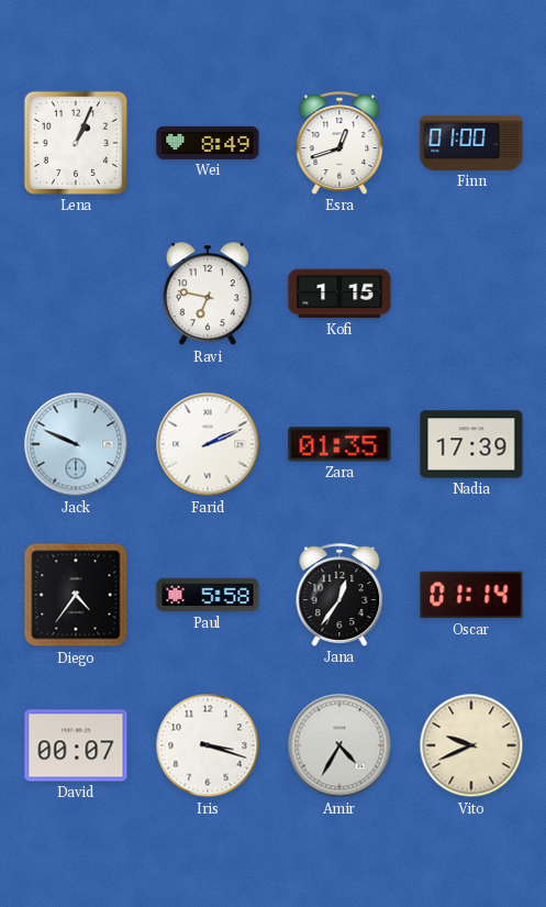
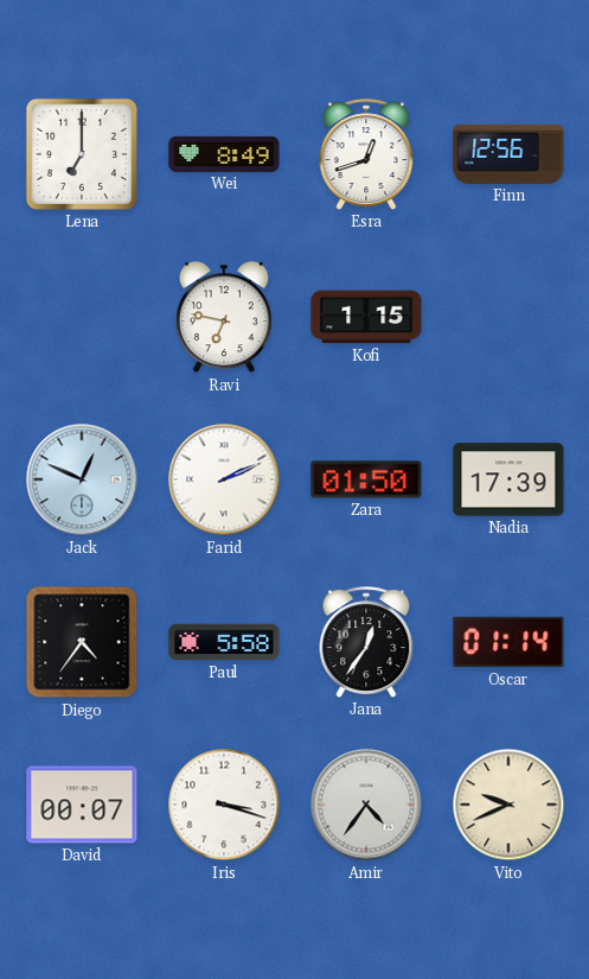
Lena: 1:04 -> 7:00 (82, 154)
Finn: 01:00 -> 12:56 (508, 154)
Jack: 9:49 -> 12:49 (82, 479)
Zara: 01:35 -> 01:50 (366, 479)
Amir: 4:35 -> 4:36 (366, 805)
